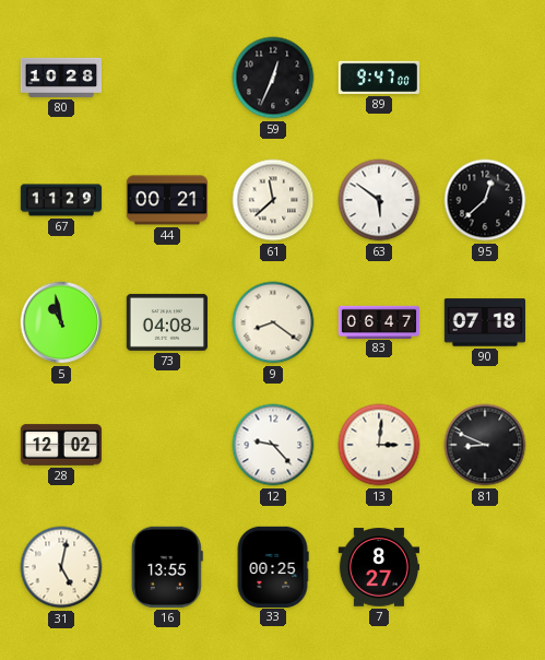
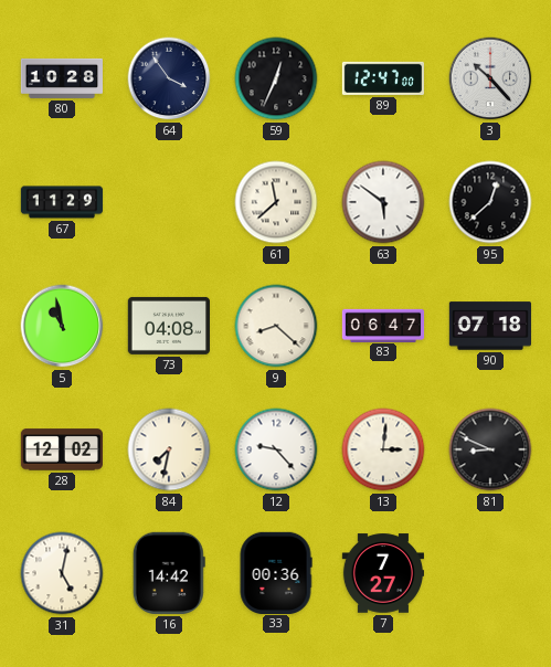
64: none -> 3:54 (169, 78)
89: 9:47 -> 12:47 (382, 78)
3: none -> 10:23 (490, 78)
44: 00:21 -> none (166, 200)
9: 8:21 -> 8:22 (276, 326)
84: none -> 7:32 (169, 449)
16: 13:55 -> 14:42 (169, 573)
33: 00:25 -> 00:36 (276, 572)
7: 8:27 -> 7:27 (382, 573)
